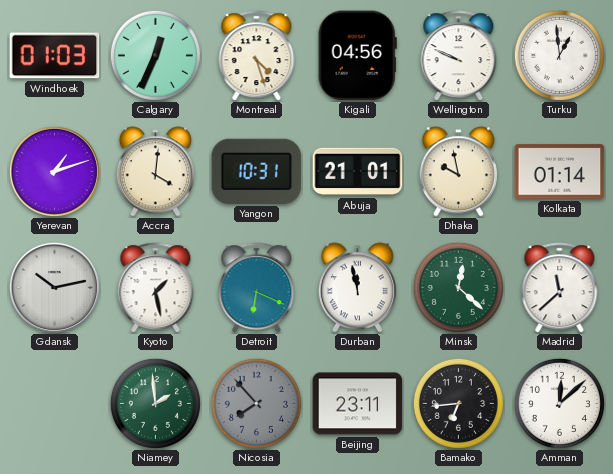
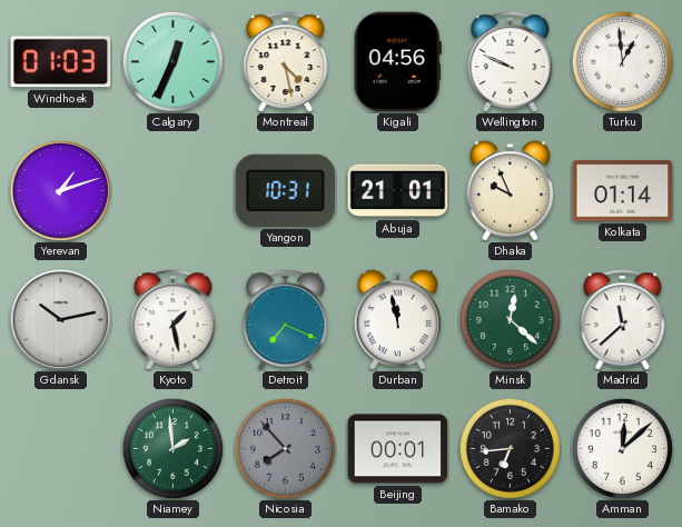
Montreal: 4:27 -> 4:28 (286, 62)
Accra: 4:01 -> none (155, 172)
Dhaka: 9:58 -> 9:56 (510, 191)
Detroit: 6:19 -> 7:19 (286, 320)
Beijing: 23:11 -> 00:01 (398, 449)
